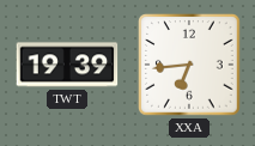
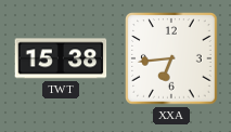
TWT: 19:39 -> 15:38 (61, 58)
